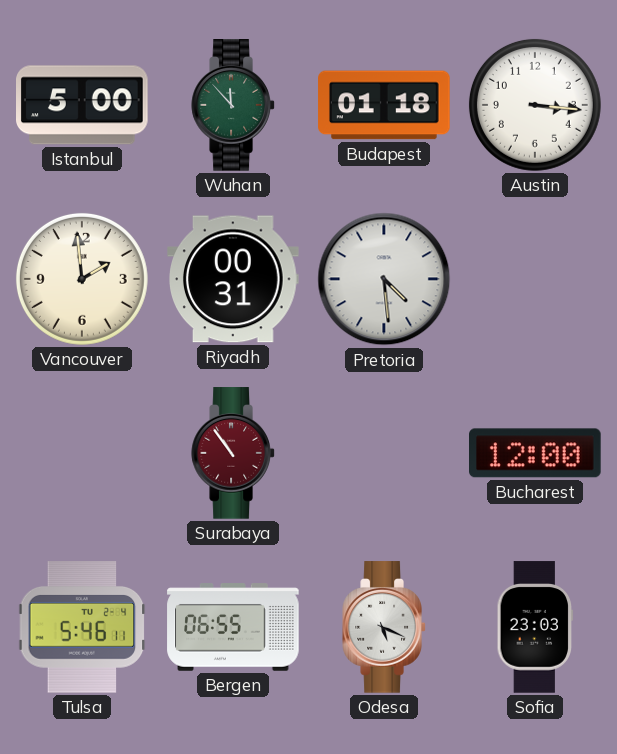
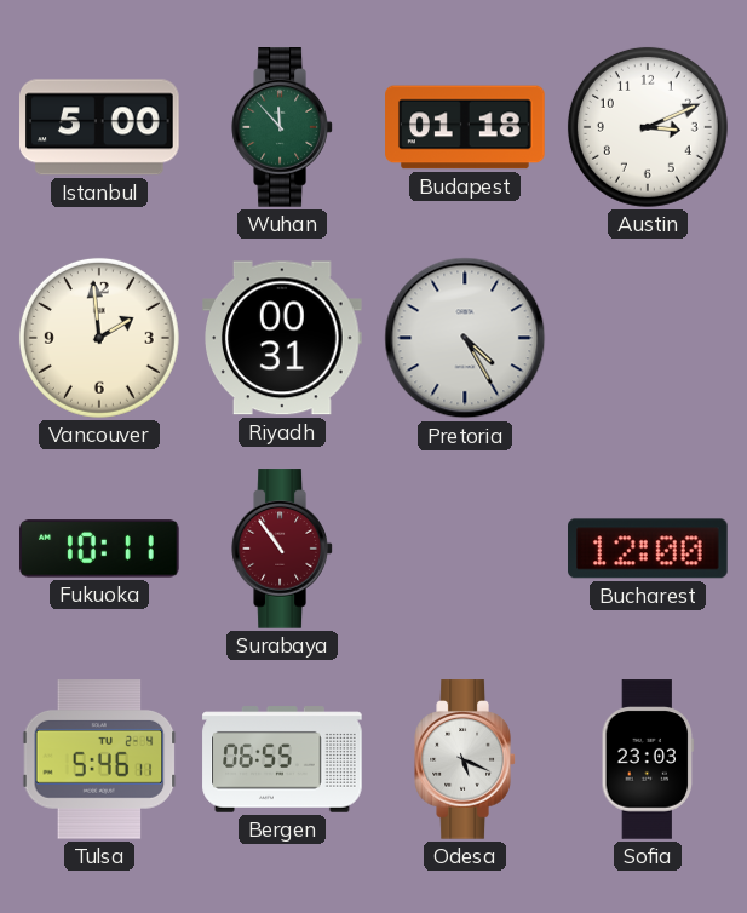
Austin: 3:16 -> 3:11 (648, 127)
Pretoria: 4:29 -> 4:25 (465, 338)
Fukuoka: none -> 10:11 (99, 549)
